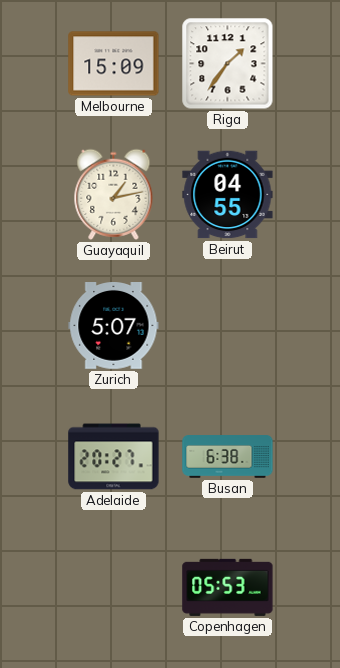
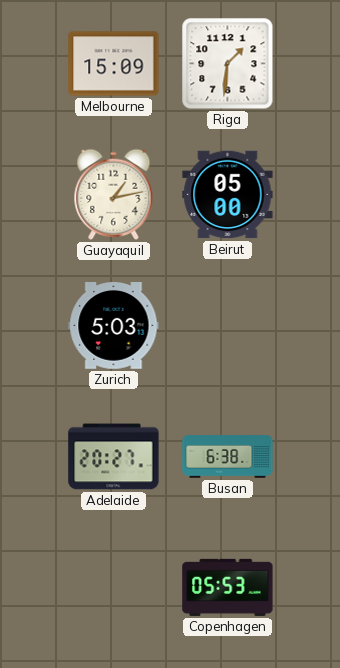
Riga: 1:36 -> 1:31 (228, 64)
Beirut: 04:55 -> 05:00 (228, 195)
Zurich: 5:07 -> 5:03 (114, 326)
